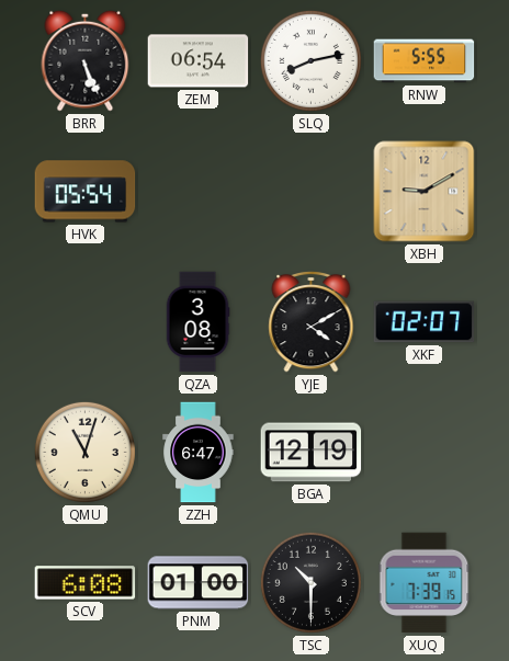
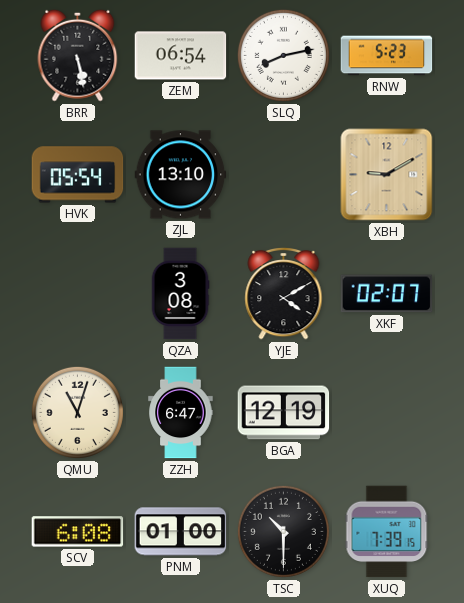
BRR: 5:26 -> 5:28 (78, 55)
RNW: 5:55 -> 5:23 (387, 56)
ZJL: none -> 13:10 (181, 175)
